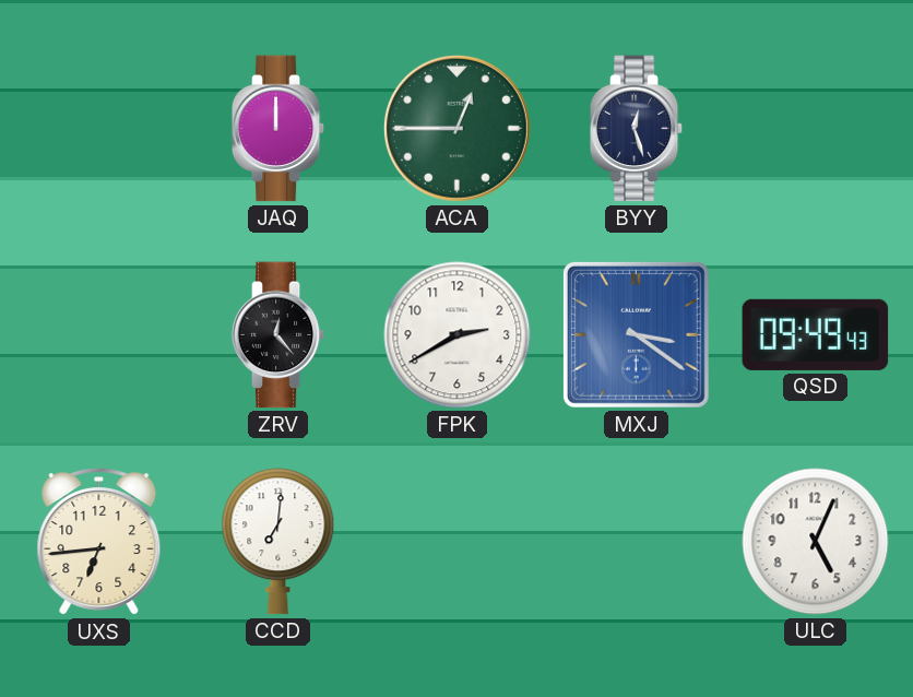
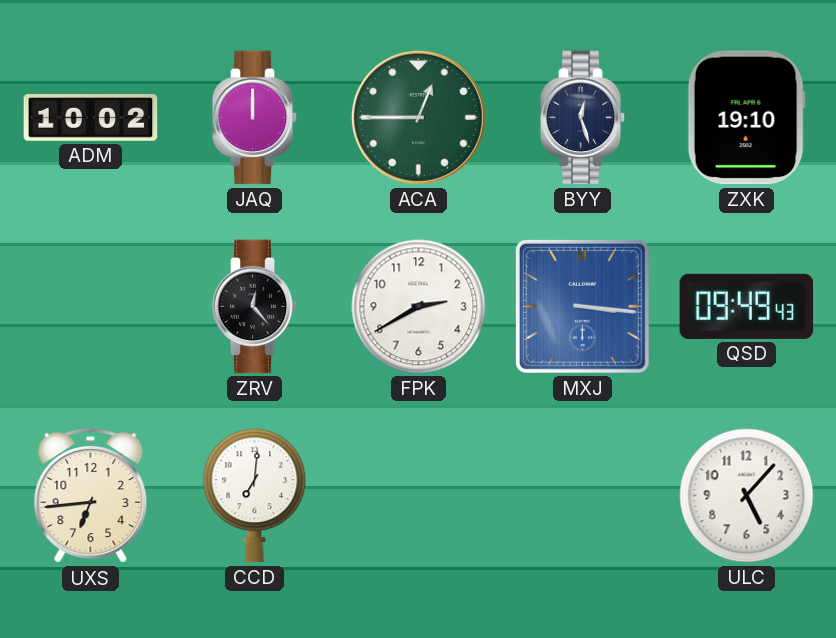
ADM: none -> 10:02 (91, 118)
ZXK: none -> 19:10 (746, 118)
MXJ: 3:21 -> 3:16 (582, 306)
ULC: 5:04 -> 5:07 (747, 496)
